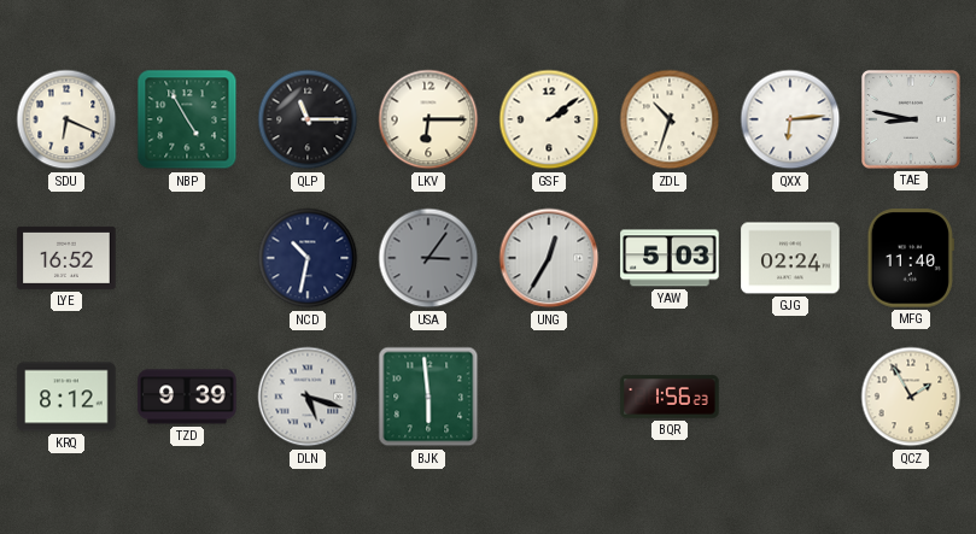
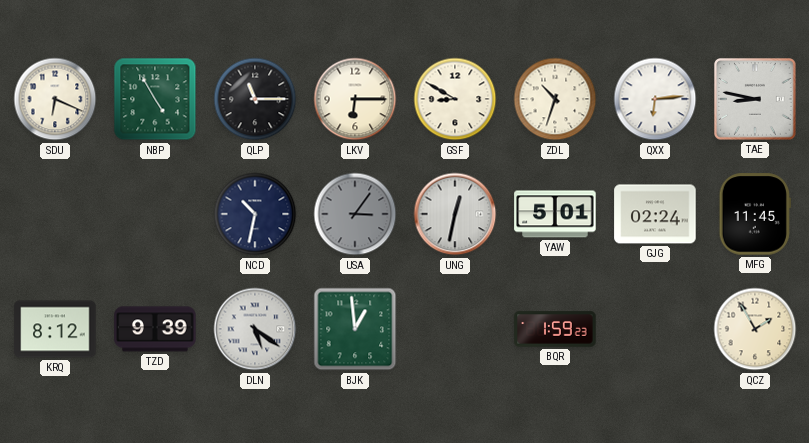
GSF: 2:09 -> 8:50 (455, 99)
LYE: 16:52 -> none (66, 258)
UNG: 12:35 -> 12:32 (455, 214)
YAW: 5:03 -> 5:01 (555, 214)
MFG: 11:40 -> 11:45 (755, 214)
DLN: 5:18 -> 5:21 (255, 329)
BJK: 5:59 -> 12:59 (355, 329)
BQR: 1:56 -> 1:59 (555, 329)
